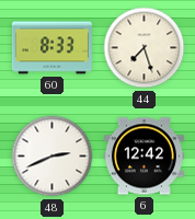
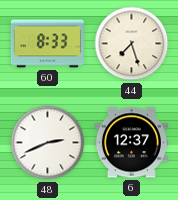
6: 12:42 -> 12:37 (131, 143)
